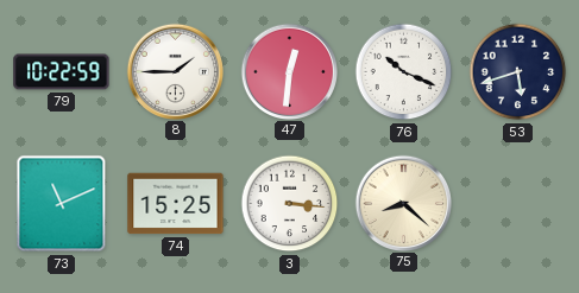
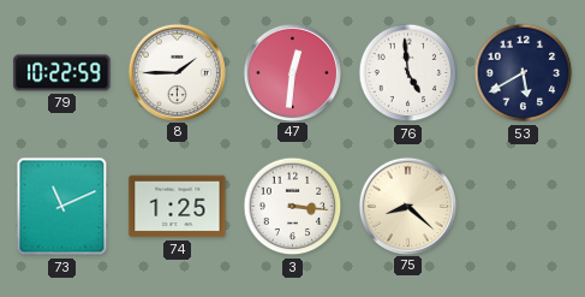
76: 10:19 -> 4:59 (408, 73)
53: 5:42 -> 5:40 (524, 73)
74: 15:25 -> 1:25 (178, 207)
